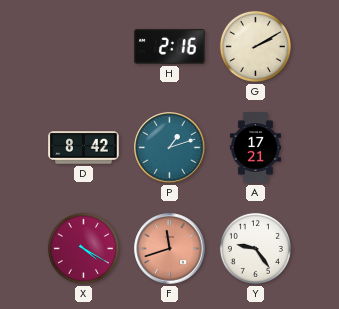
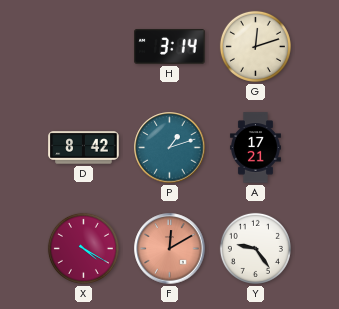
H: 2:16 -> 3:14 (170, 47)
G: 2:10 -> 12:12 (255, 46)
F: 11:42 -> 12:10 (170, 249)
